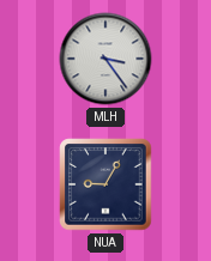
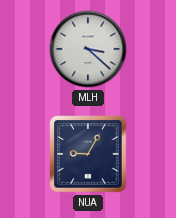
MLH: 3:24 -> 3:22 (88, 49)
